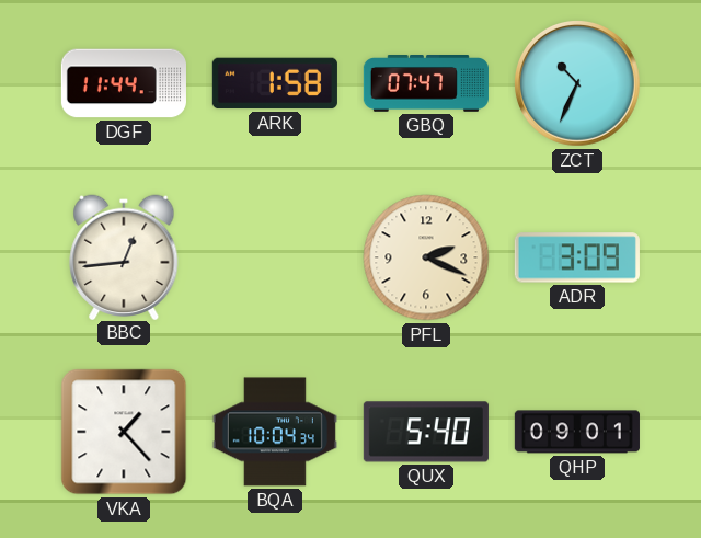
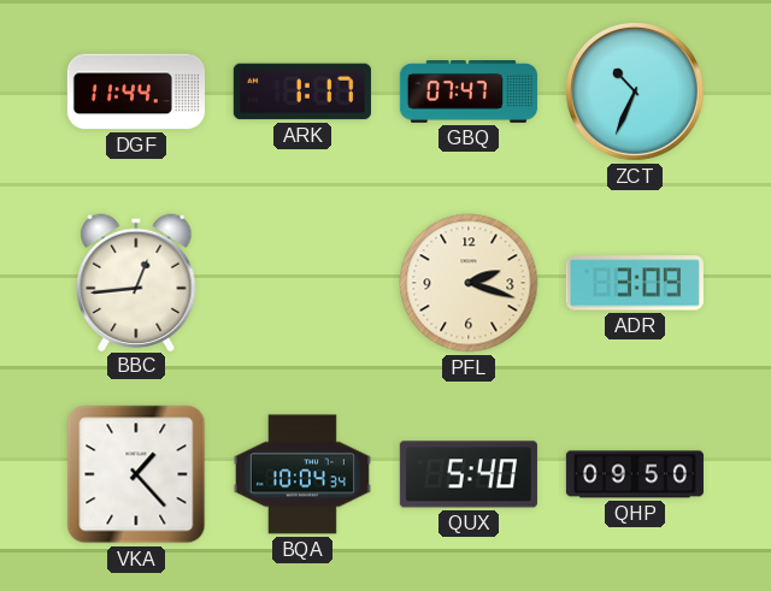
ARK: 1:58 -> 1:17 (302, 91)
PFL: 2:19 -> 2:18 (469, 283)
QHP: 09:01 -> 09:50 (635, 474)
